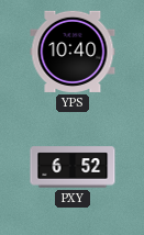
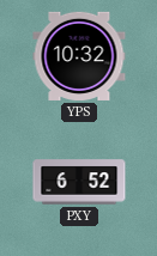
YPS: 10:40 -> 10:32 (79, 56)
